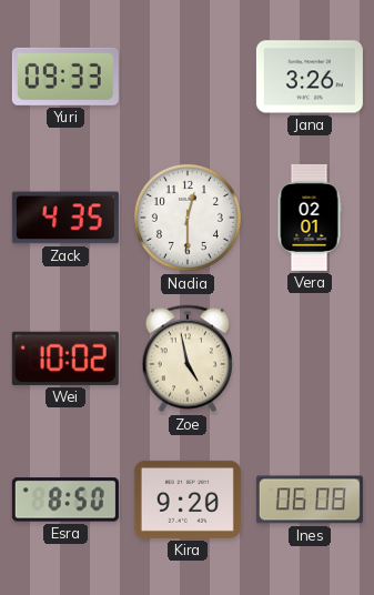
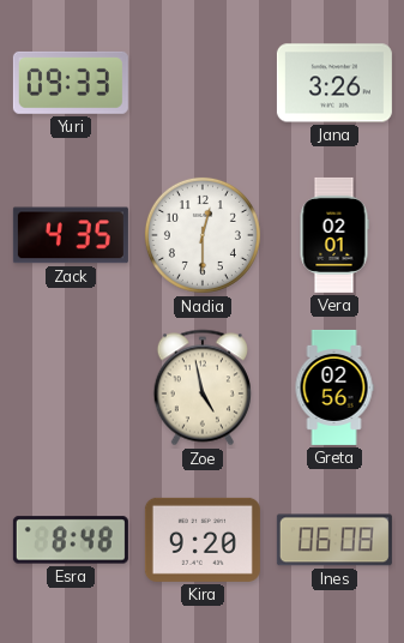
Wei: 10:02 -> none (65, 359)
Greta: none -> 02:56 (334, 387)
Esra: 8:50 -> 8:48 (71, 540)
